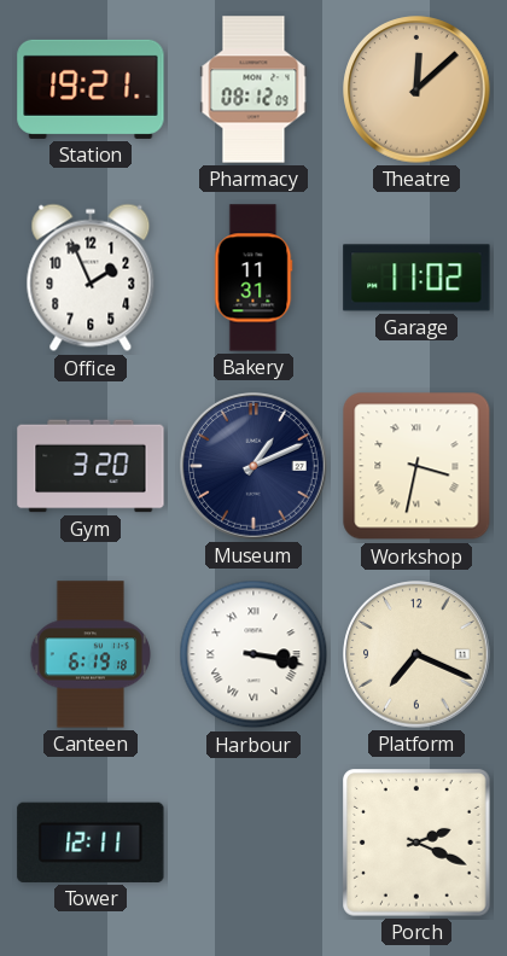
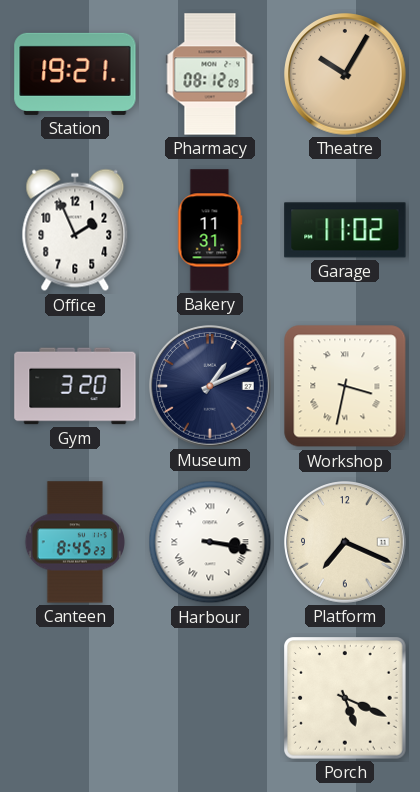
Theatre: 12:08 -> 10:05 (345, 74)
Canteen: 6:19 -> 8:45 (75, 542)
Tower: 12:11 -> none (91, 843)
Porch: 2:19 -> 5:19 (346, 699)
